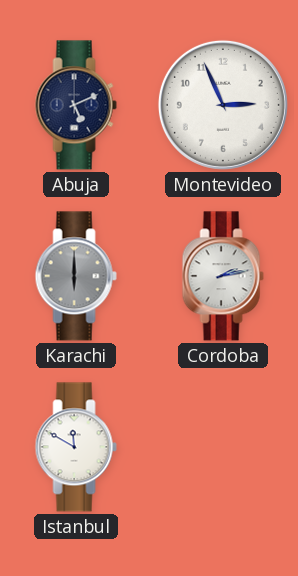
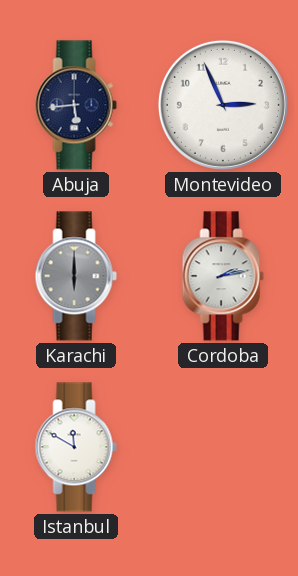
Abuja: 5:11 -> 5:44 (76, 105)
